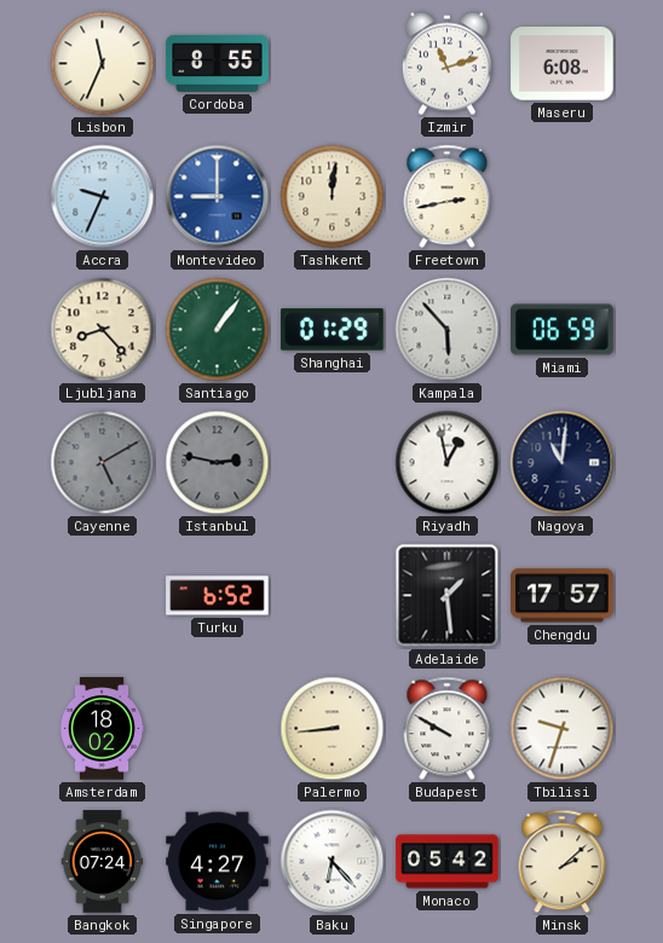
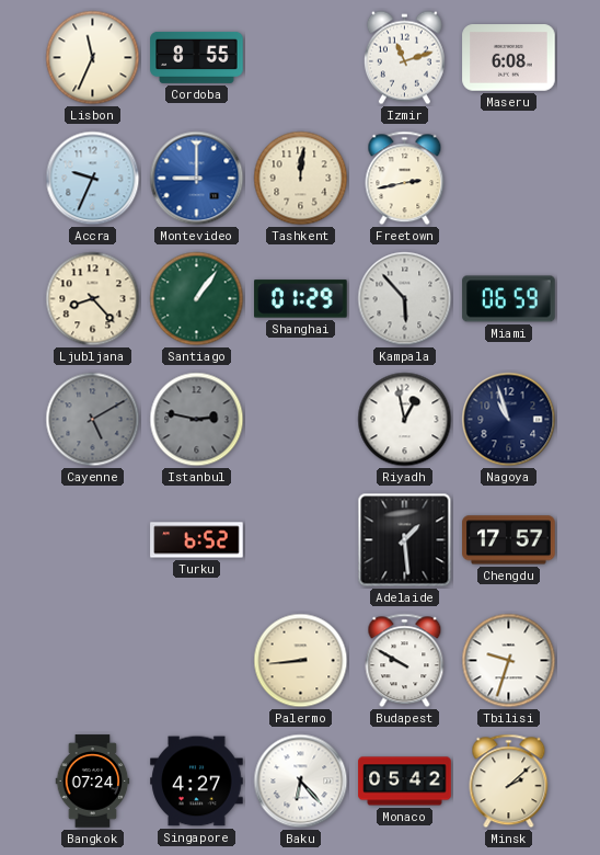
Nagoya: 11:01 -> 10:57 (509, 420)
Amsterdam: 18:02 -> none (102, 729)
